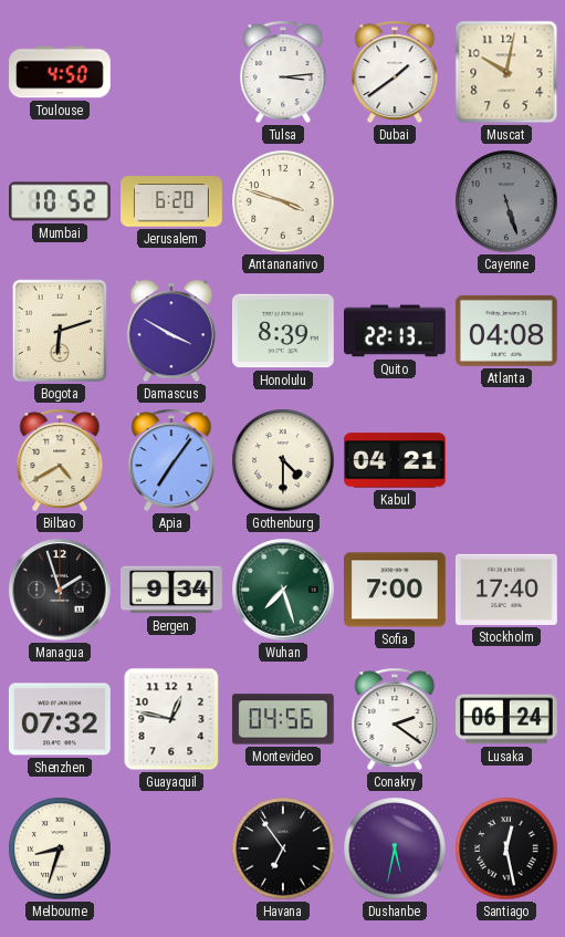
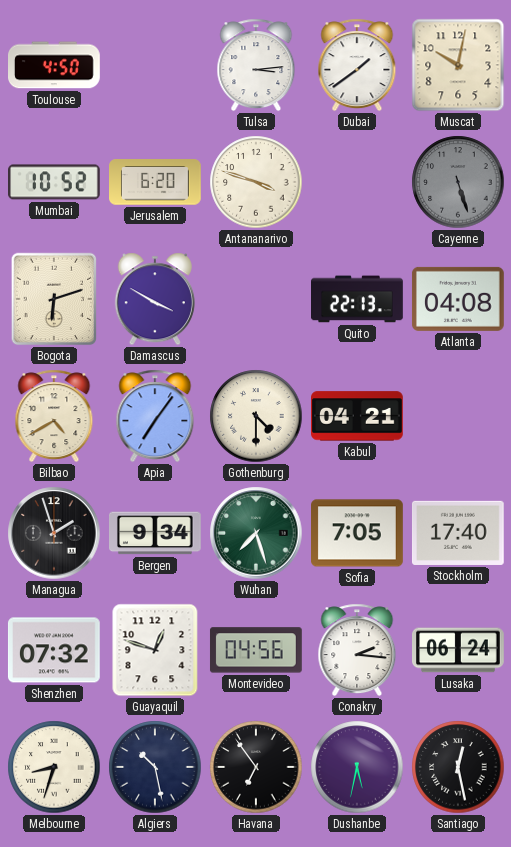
Honolulu: 8:39 -> none (283, 331)
Sofia: 7:00 -> 7:05 (358, 533)
Guayaquil: 12:47 -> 12:48 (155, 650)
Conakry: 2:21 -> 2:16 (357, 650)
Algiers: none -> 10:28 (155, 767)
